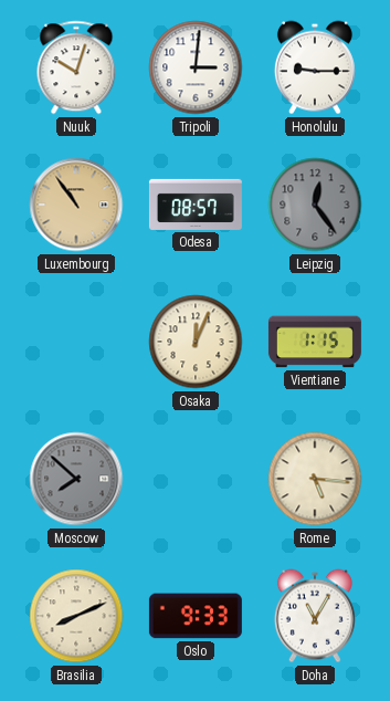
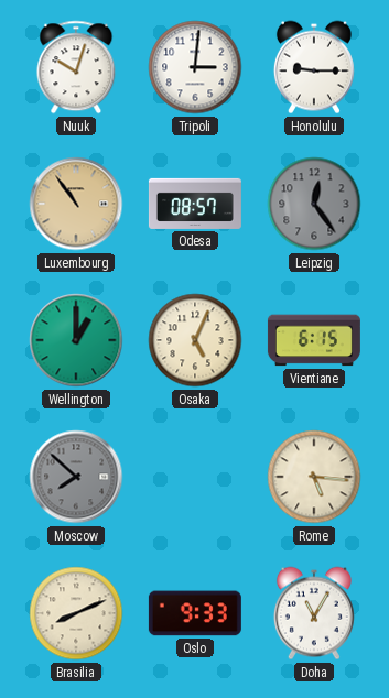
Wellington: none -> 1:00 (76, 340)
Osaka: 12:04 -> 5:04 (195, 340)
Vientiane: 1:15 -> 6:15 (314, 340)
